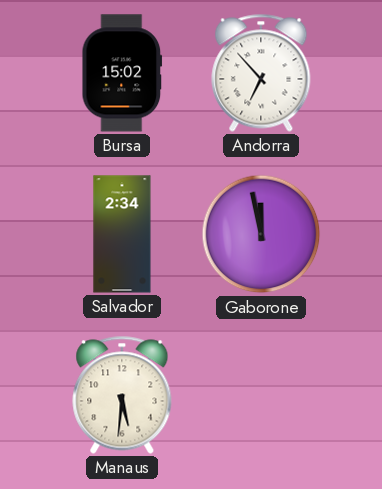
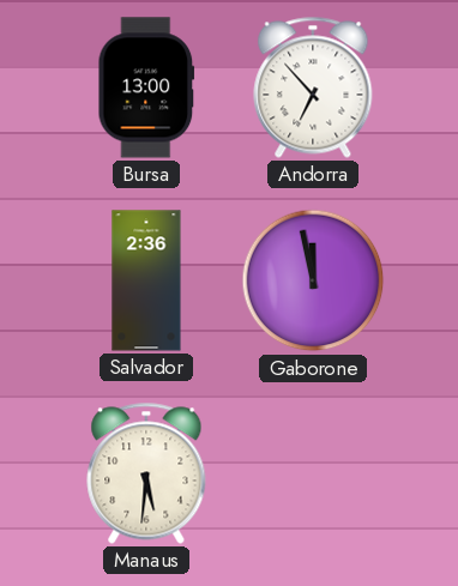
Bursa: 15:02 -> 13:00 (146, 87)
Salvador: 2:34 -> 2:36 (146, 280)
